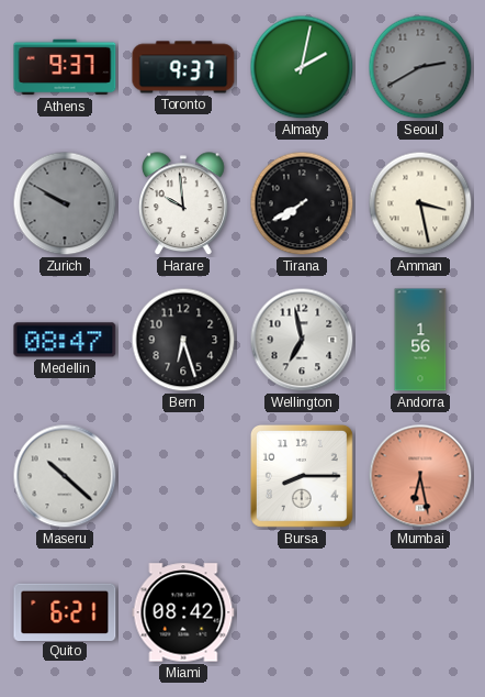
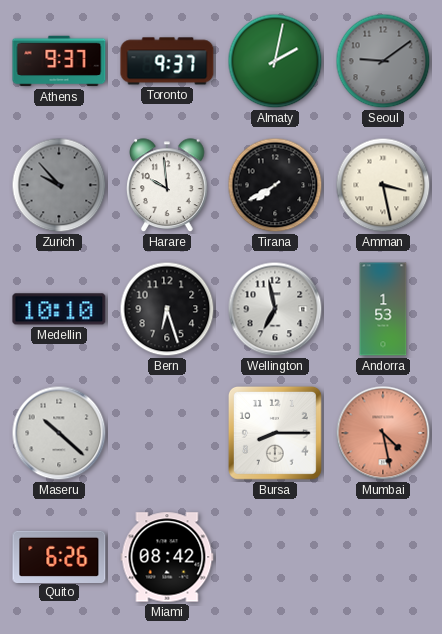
Seoul: 2:40 -> 9:09 (383, 61)
Zurich: 9:50 -> 9:53 (59, 185)
Medellin: 08:47 -> 10:10 (59, 309)
Andorra: 1:56 -> 1:53 (383, 309)
Mumbai: 6:28 -> 4:28 (383, 433)
Quito: 6:21 -> 6:26 (59, 556)
